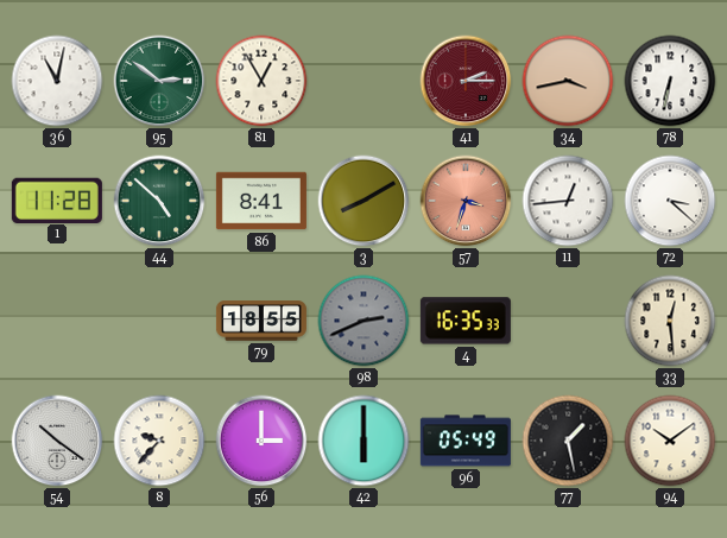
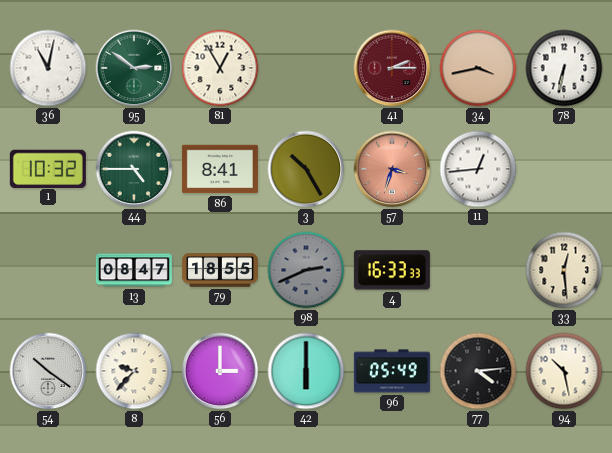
1: 11:28 -> 10:32 (48, 168)
44: 4:52 -> 4:45 (134, 169)
3: 8:10 -> 10:25 (306, 169)
72: 3:22 -> none (670, 201)
13: none -> 08:47 (134, 270)
4: 16:35 -> 16:33 (392, 270)
77: 1:28 -> 4:14 (478, 371)
94: 10:09 -> 10:28 (564, 371)
